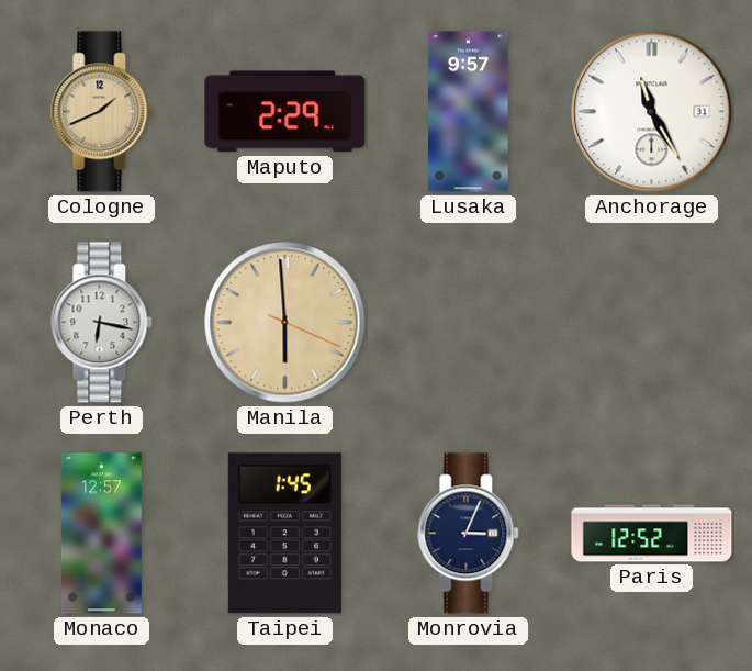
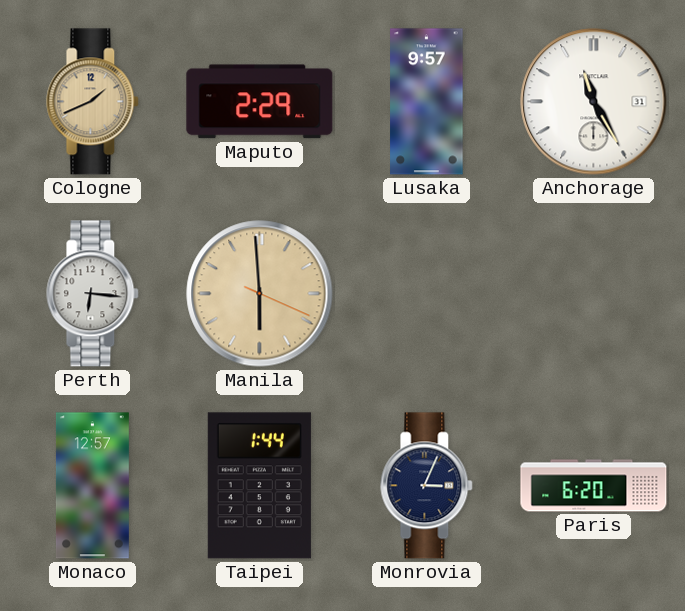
Perth: 6:17 -> 6:16 (93, 294)
Taipei: 1:45 -> 1:44 (259, 486)
Paris: 12:52 -> 6:20 (594, 486)
